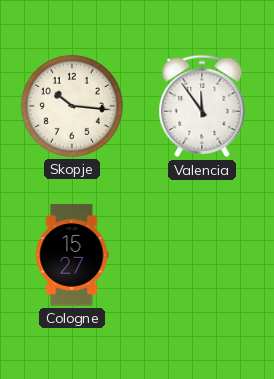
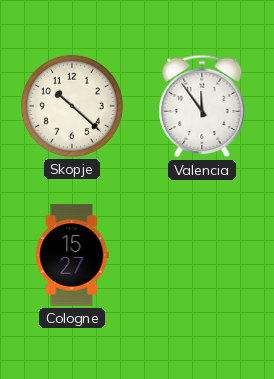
Skopje: 10:16 -> 10:22 (72, 106)
